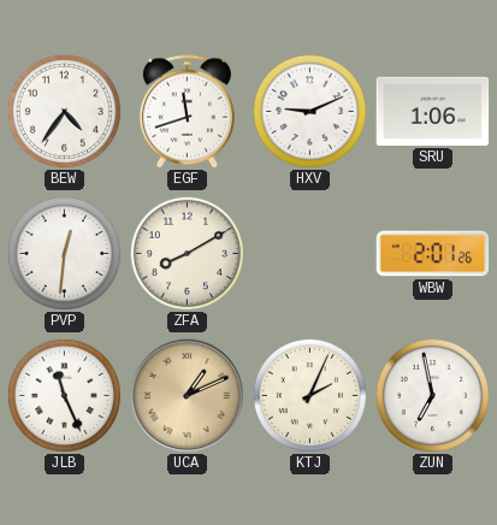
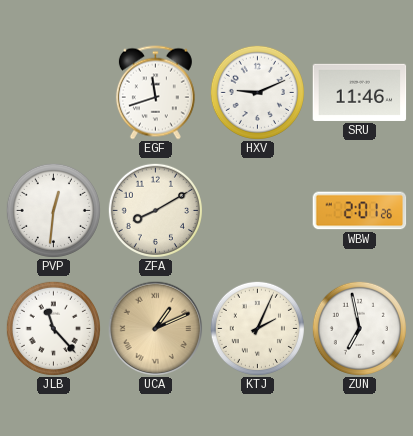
BEW: 4:36 -> none (64, 111)
SRU: 1:06 -> 11:46 (360, 92)
JLB: 11:26 -> 11:23 (53, 328)
